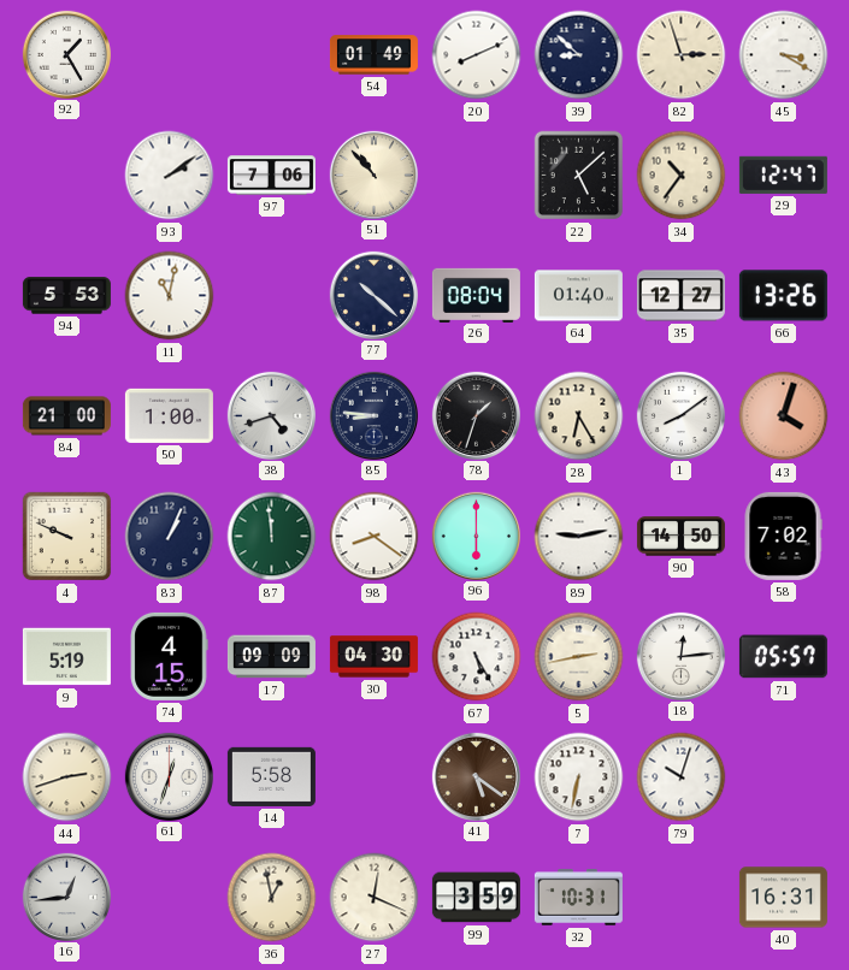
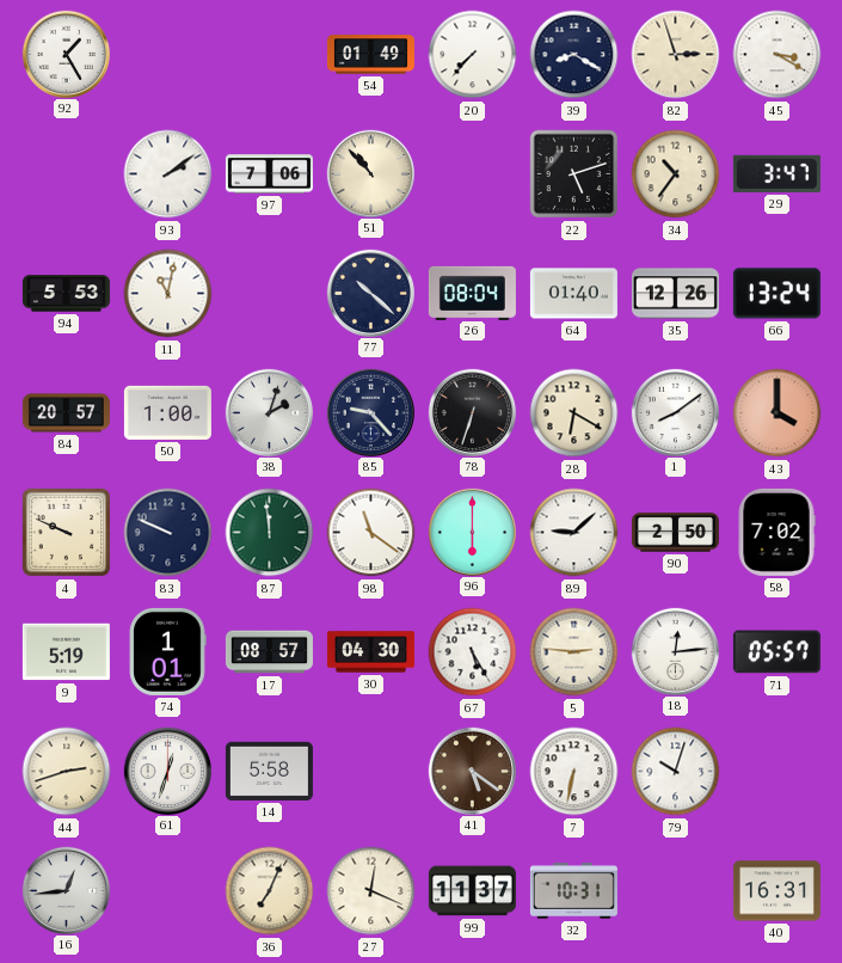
20: 8:11 -> 7:37 (473, 55)
39: 8:52 -> 8:20 (574, 55)
22: 5:08 -> 5:12 (574, 174)
29: 12:47 -> 3:47 (776, 173)
35: 12:27 -> 12:26 (675, 294)
66: 13:26 -> 13:24 (776, 294)
84: 21:00 -> 20:57 (66, 413)
38: 4:42 -> 2:03 (269, 412)
85: 8:46 -> 9:23 (370, 412)
78: 1:33 -> 6:33 (472, 412)
28: 6:25 -> 6:20 (574, 413)
43: 4:03 -> 4:00 (778, 413)
83: 1:04 -> 9:49 (168, 533)
98: 8:21 -> 11:21 (371, 533)
89: 9:13 -> 9:08 (574, 533)
90: 14:50 -> 2:50 (675, 533)
74: 4:15 -> 1:01 (167, 651)
17: 09:09 -> 08:57 (269, 652)
5: 2:43 -> 2:46 (574, 652)
36: 12:58 -> 7:04 (270, 891)
99: 3:59 -> 11:37 (472, 891)
